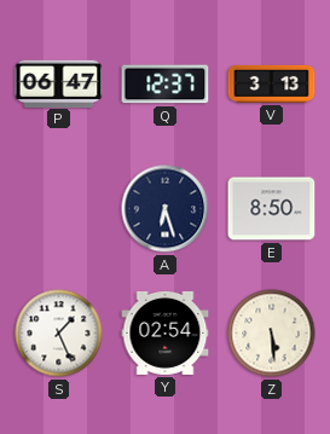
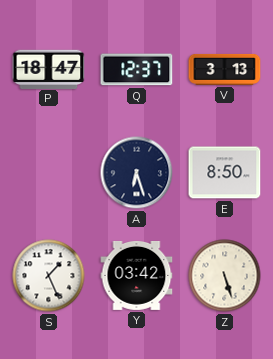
P: 06:47 -> 18:47 (49, 69)
Y: 02:54 -> 03:42 (137, 275)
Z: 5:29 -> 5:27 (225, 276)
